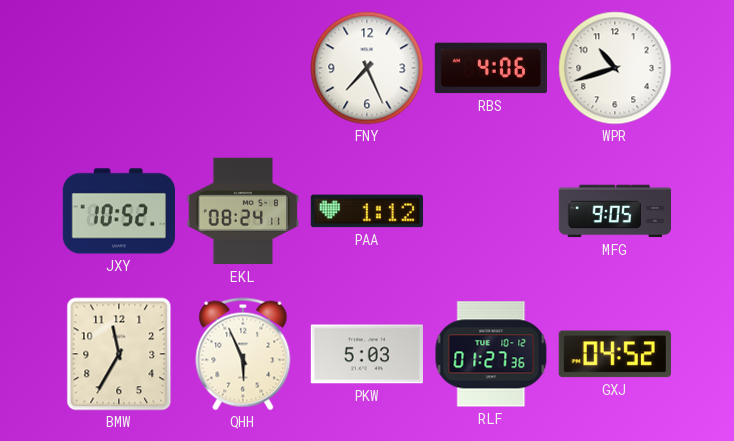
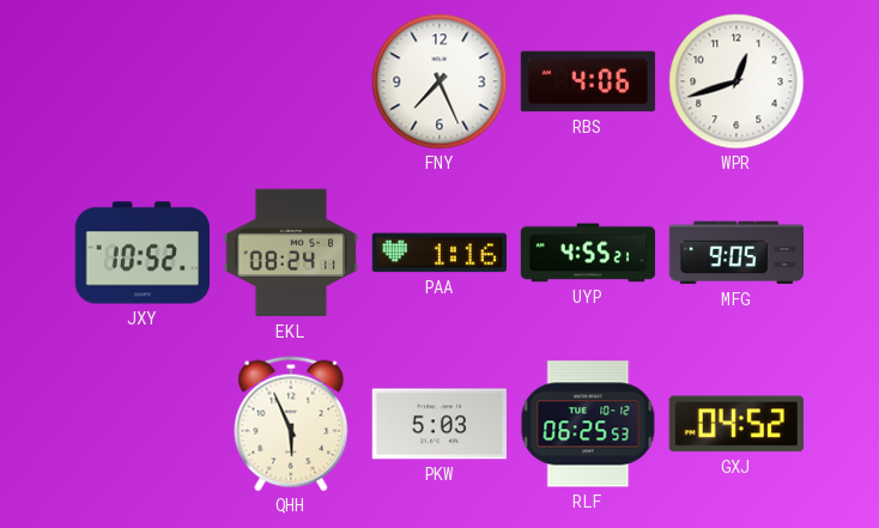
WPR: 10:42 -> 12:42 (736, 81)
PAA: 1:12 -> 1:16 (438, 253)
UYP: none -> 4:55 (587, 253)
BMW: 11:35 -> none (119, 354)
RLF: 01:27 -> 06:25 (588, 424)
